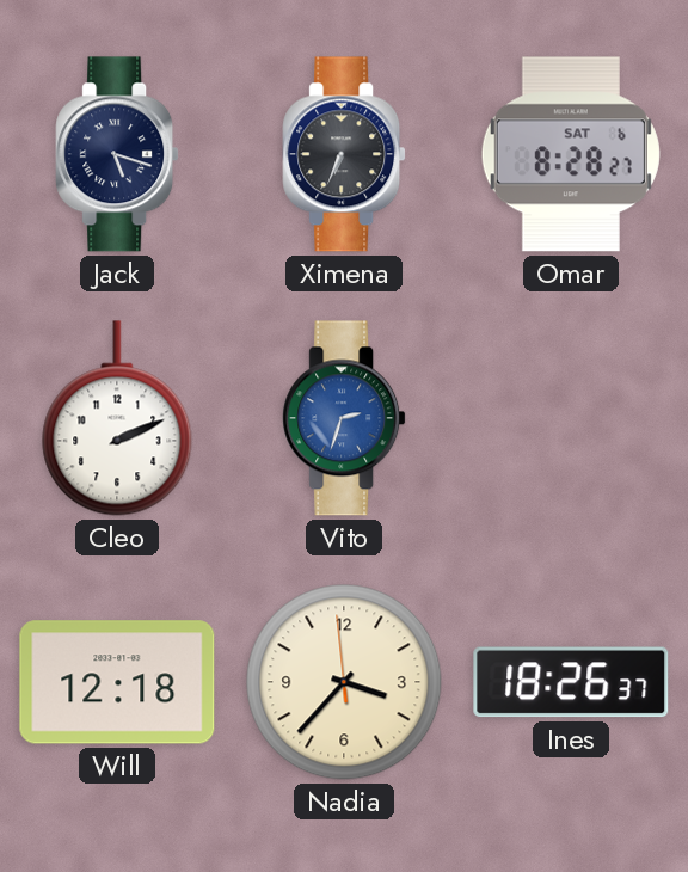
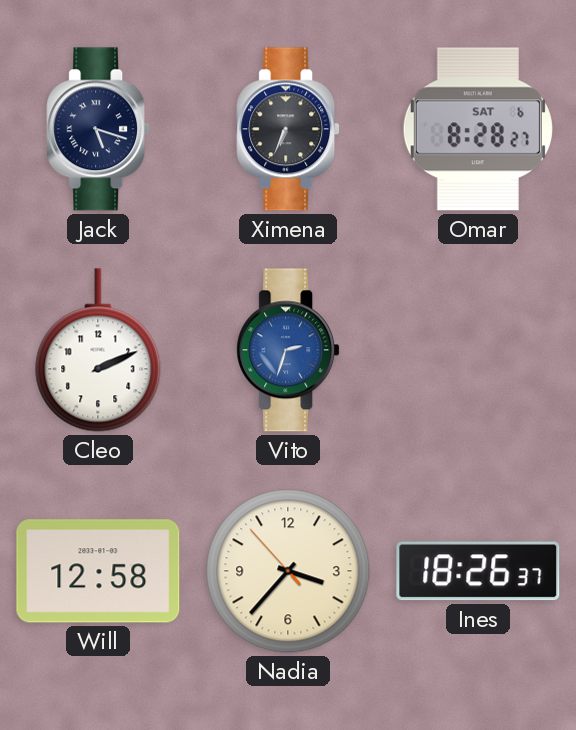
Will: 12:18 -> 12:58 (98, 571)
Nadia: 3:36:59 -> 3:36:53 (288, 571)
